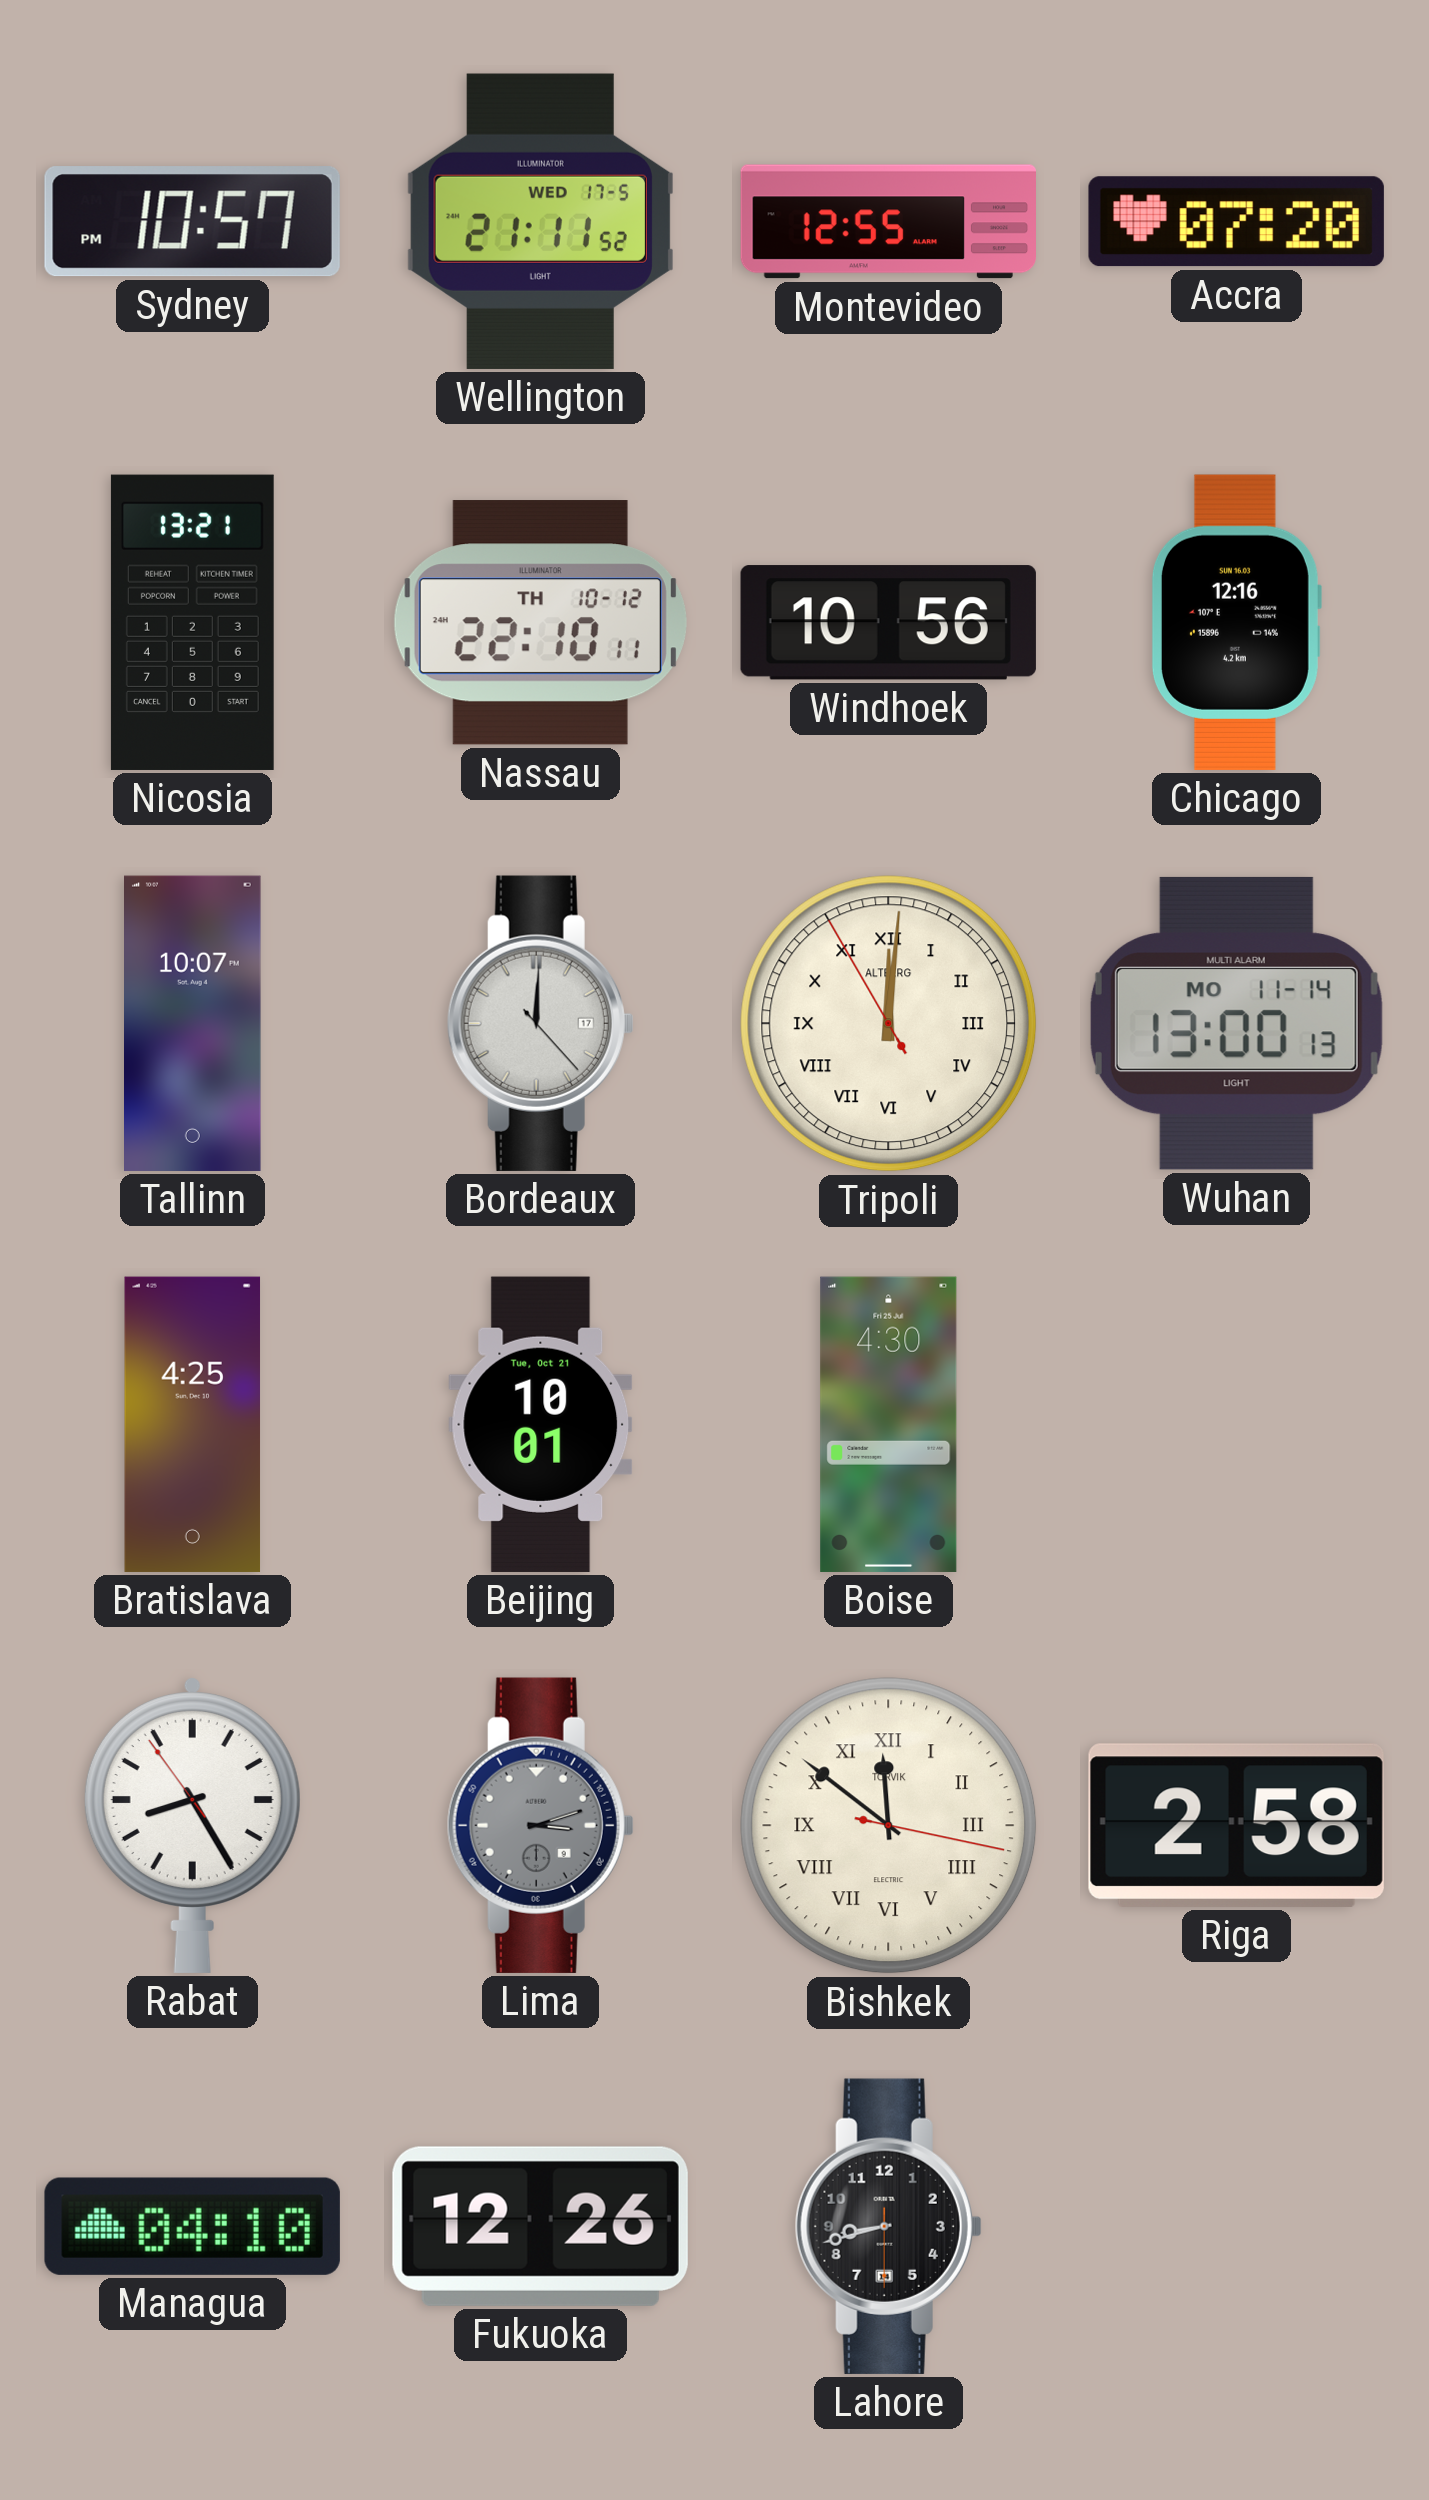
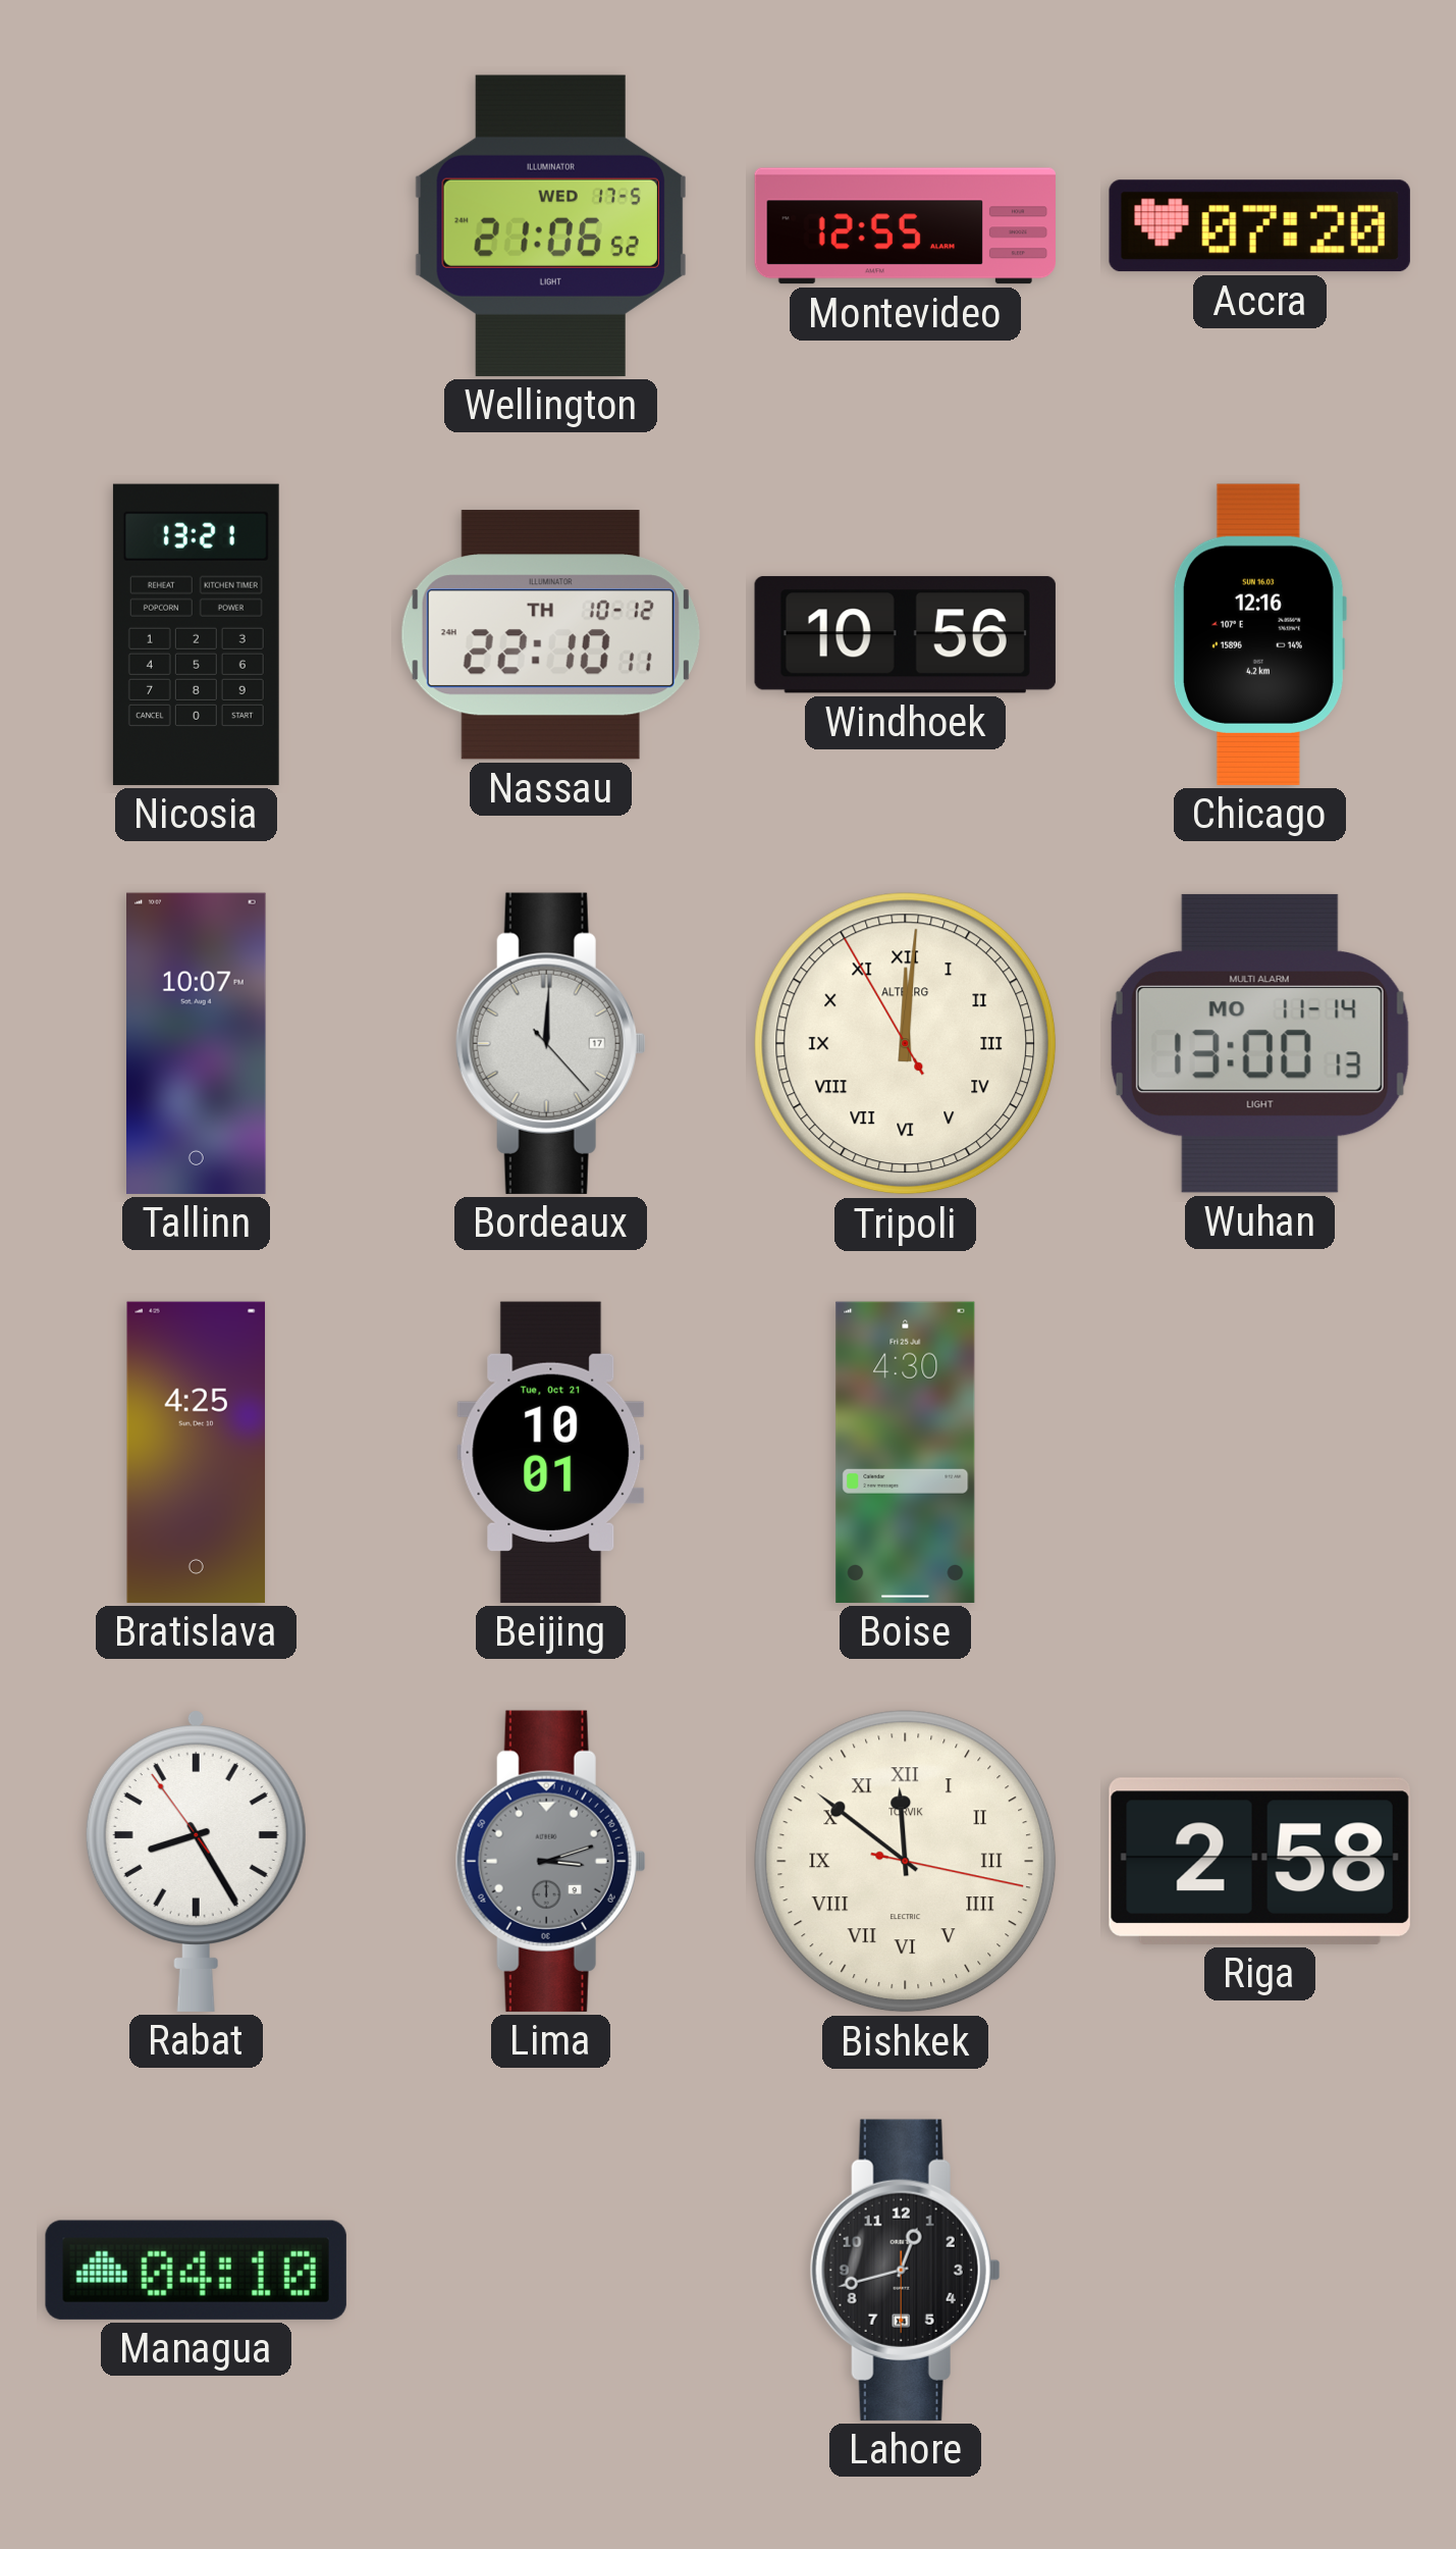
Sydney: 10:57 -> none (192, 222)
Wellington: 21:11 -> 21:06 (550, 225)
Fukuoka: 12:26 -> none (540, 2226)
Lahore: 8:42 -> 12:42 (905, 2270)
